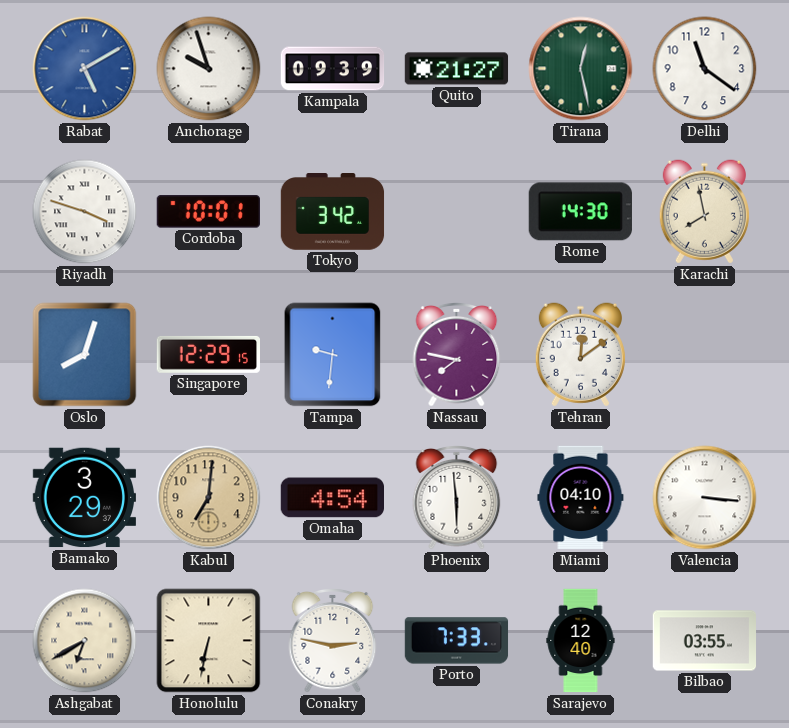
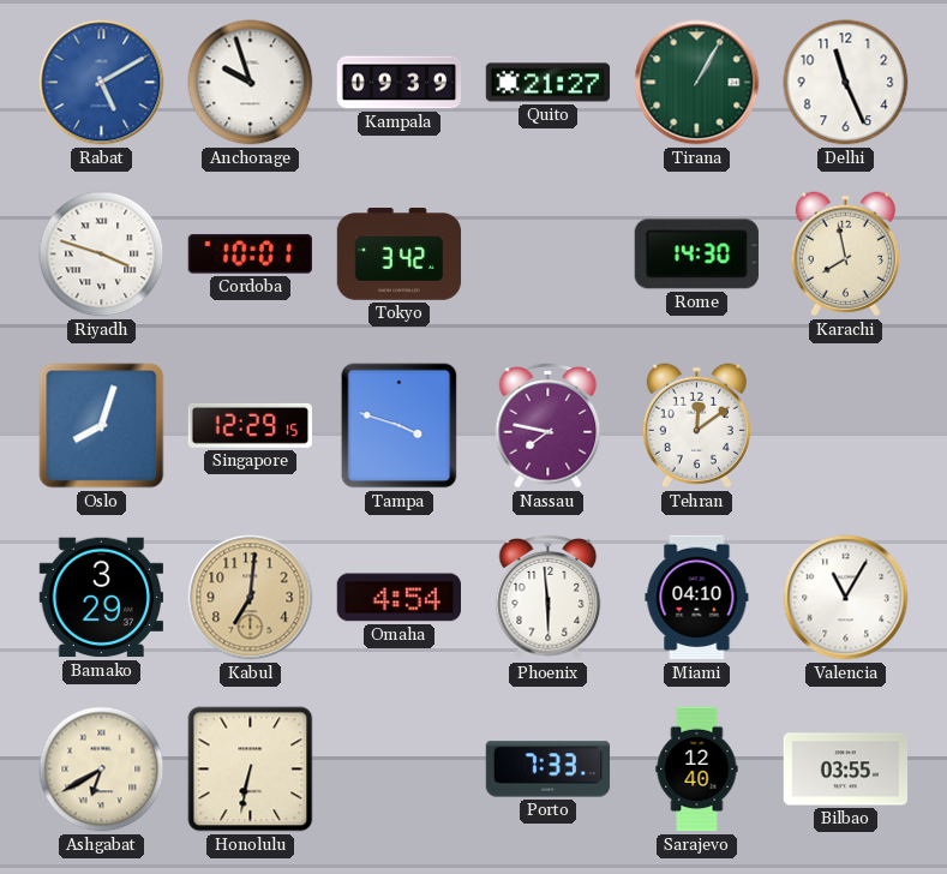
Tirana: 12:28 -> 1:05 (697, 83)
Delhi: 11:21 -> 11:26 (846, 83)
Tampa: 9:31 -> 3:48 (400, 426)
Valencia: 3:16 -> 11:05 (846, 598)
Conakry: 2:47 -> none (333, 641)
